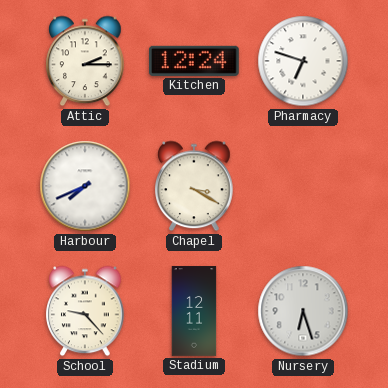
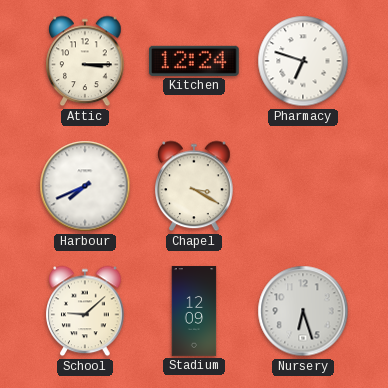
Attic: 2:15 -> 3:15 (85, 61)
School: 9:23 -> 9:08 (85, 311)
Stadium: 12:11 -> 12:09 (194, 311)
